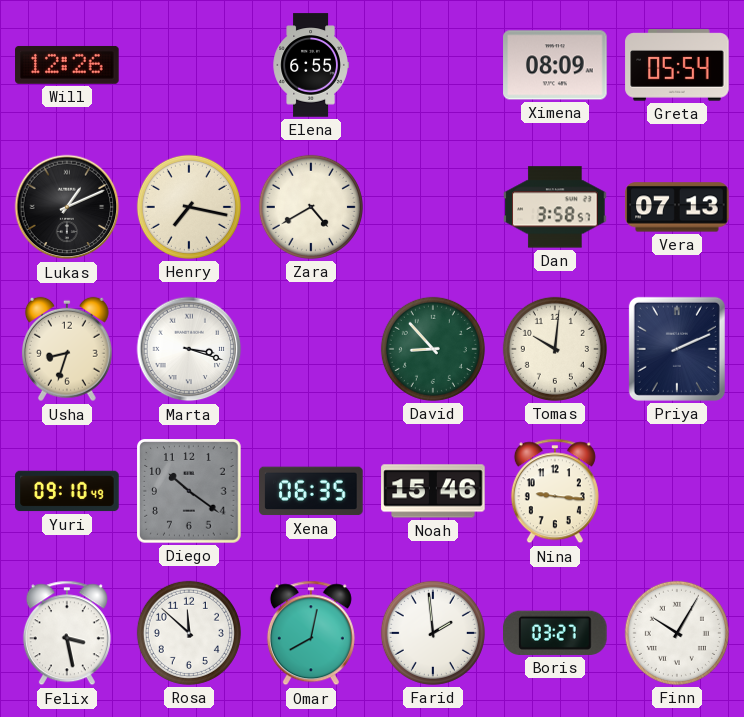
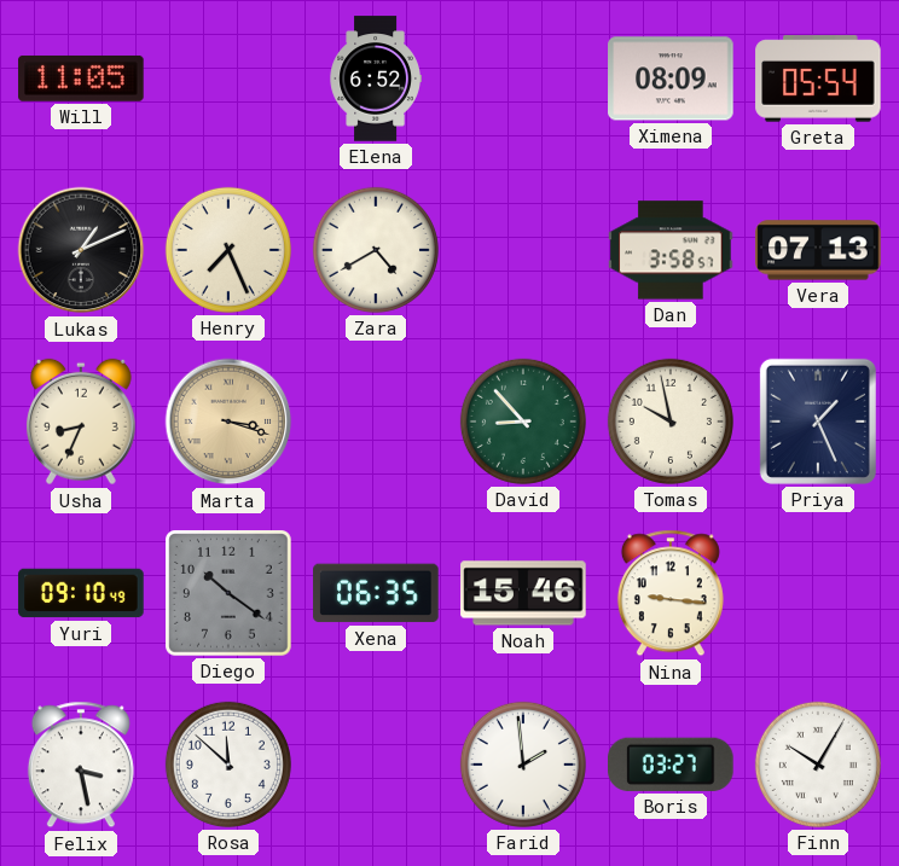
Will: 12:26 -> 11:05 (81, 79)
Elena: 6:55 -> 6:52 (376, 79)
Henry: 7:17 -> 7:26 (228, 250)
Usha: 8:33 -> 8:34 (81, 422)
Marta dial: white -> champagne (228, 422)
Tomas: 10:01 -> 9:58 (671, 422)
Priya: 2:11 -> 1:26 (818, 422)
Omar: 8:02 -> none (311, 633)
